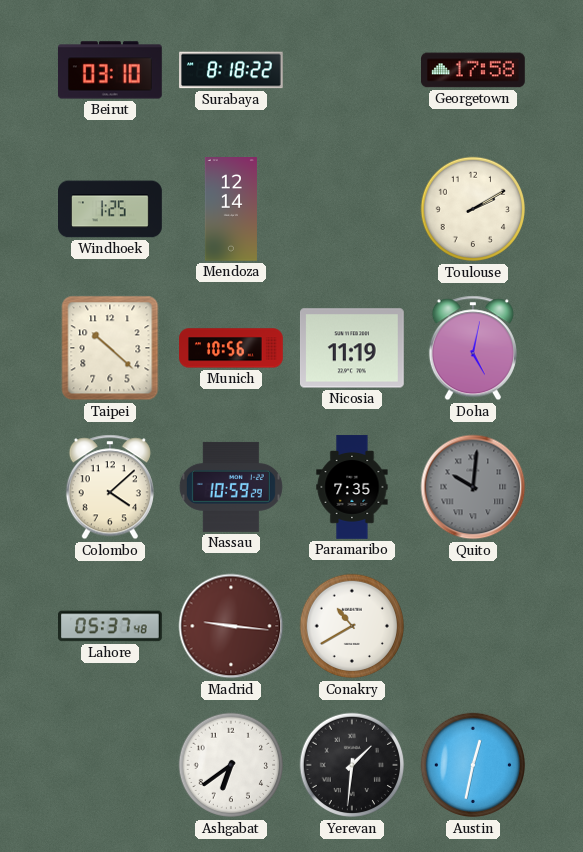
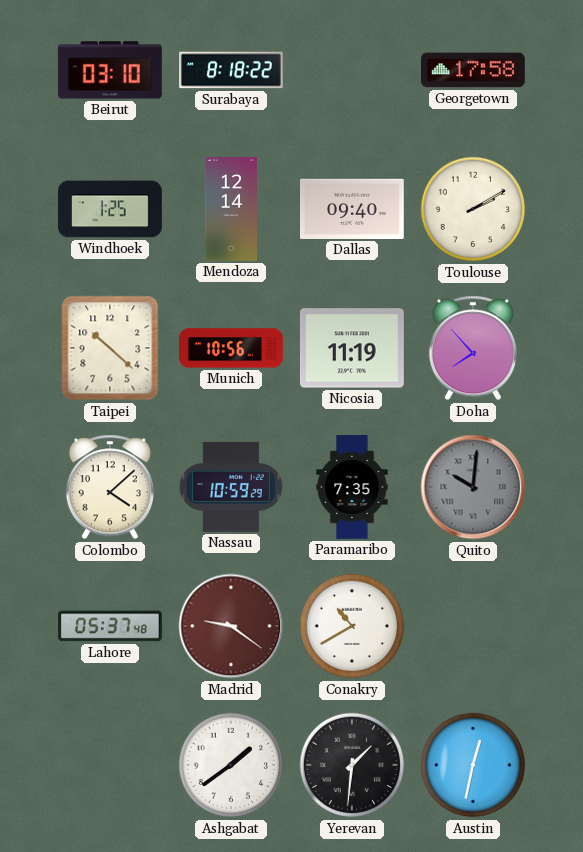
Dallas: none -> 09:40 (353, 209)
Doha: 5:02 -> 7:53 (473, 348)
Madrid: 9:16 -> 9:21 (231, 626)
Ashgabat: 6:39 -> 1:39 (231, 765)
